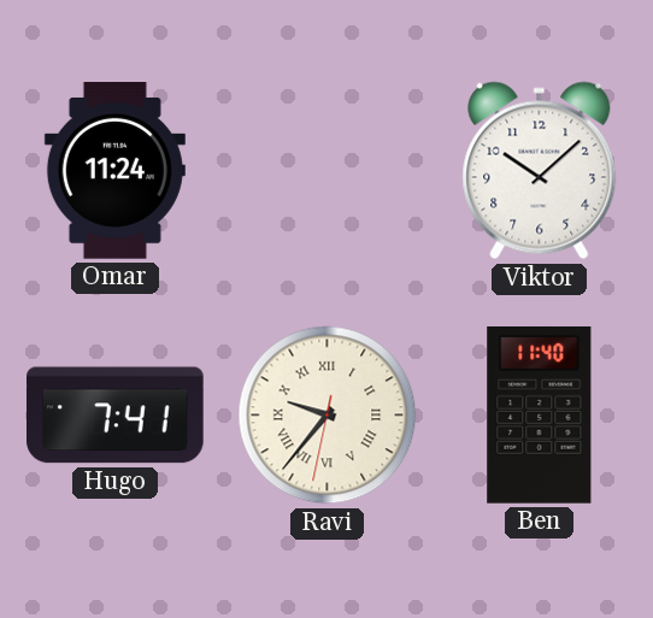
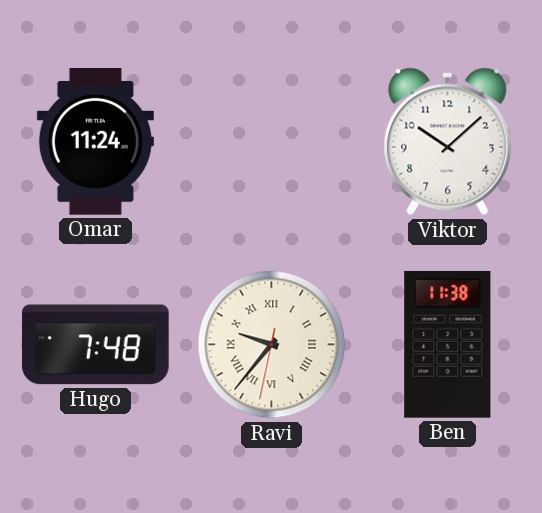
Hugo: 7:41 -> 7:48 (96, 345)
Ben: 11:40 -> 11:38 (448, 344)
